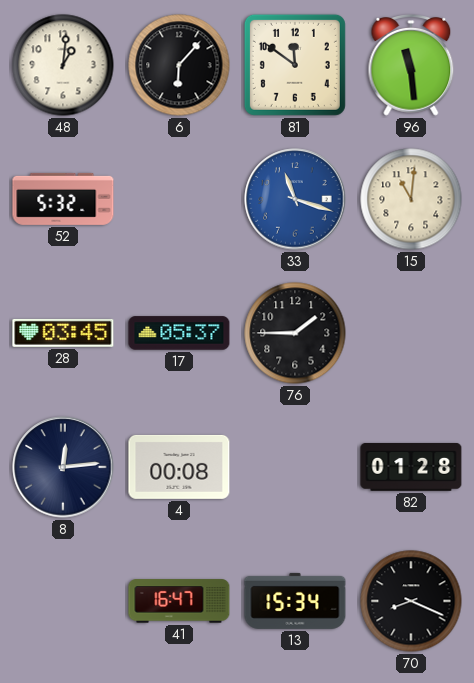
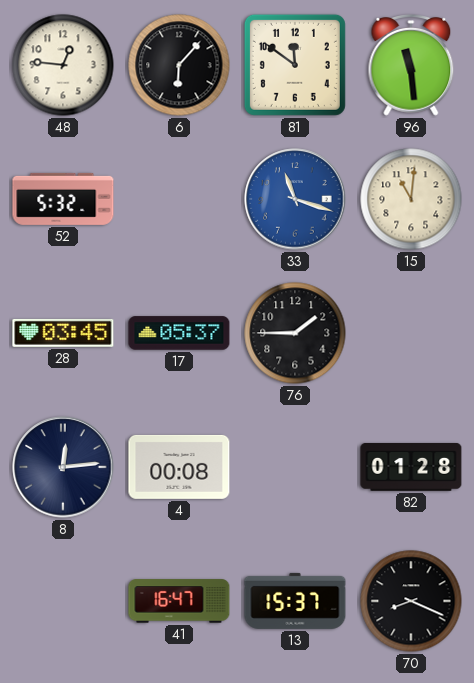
48: 1:01 -> 12:46 (63, 65)
13: 15:34 -> 15:37 (295, 601)
